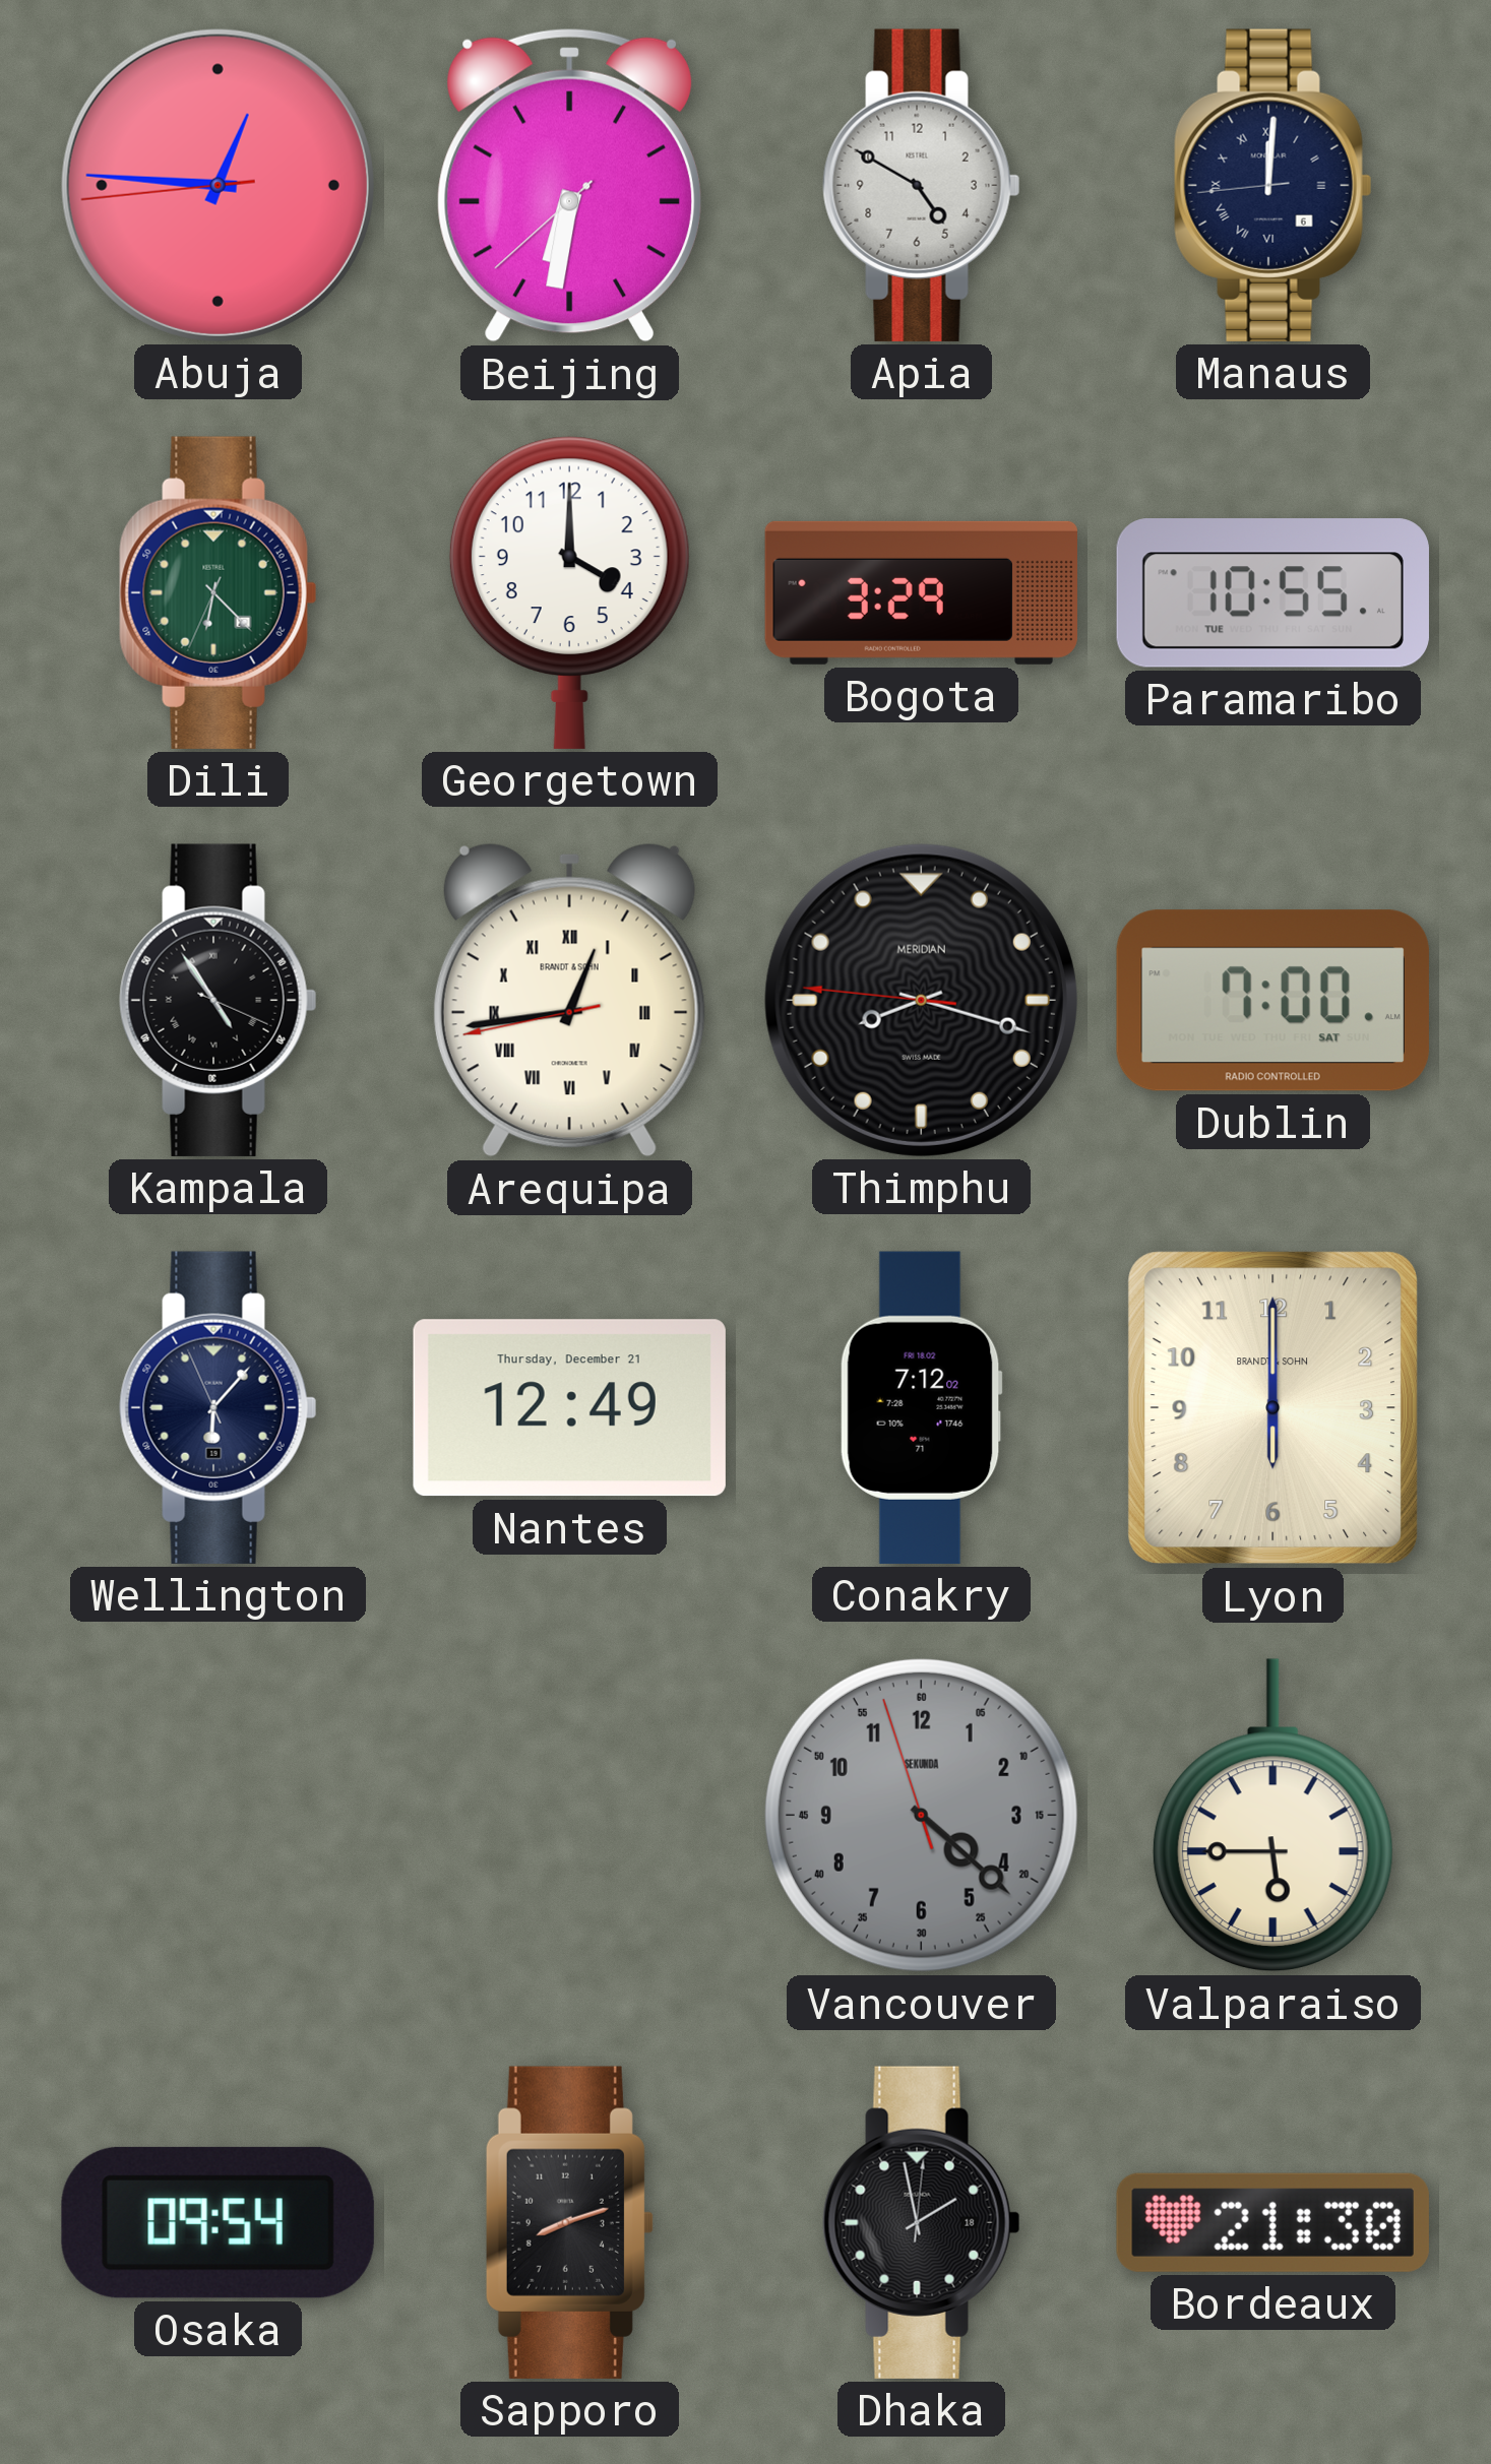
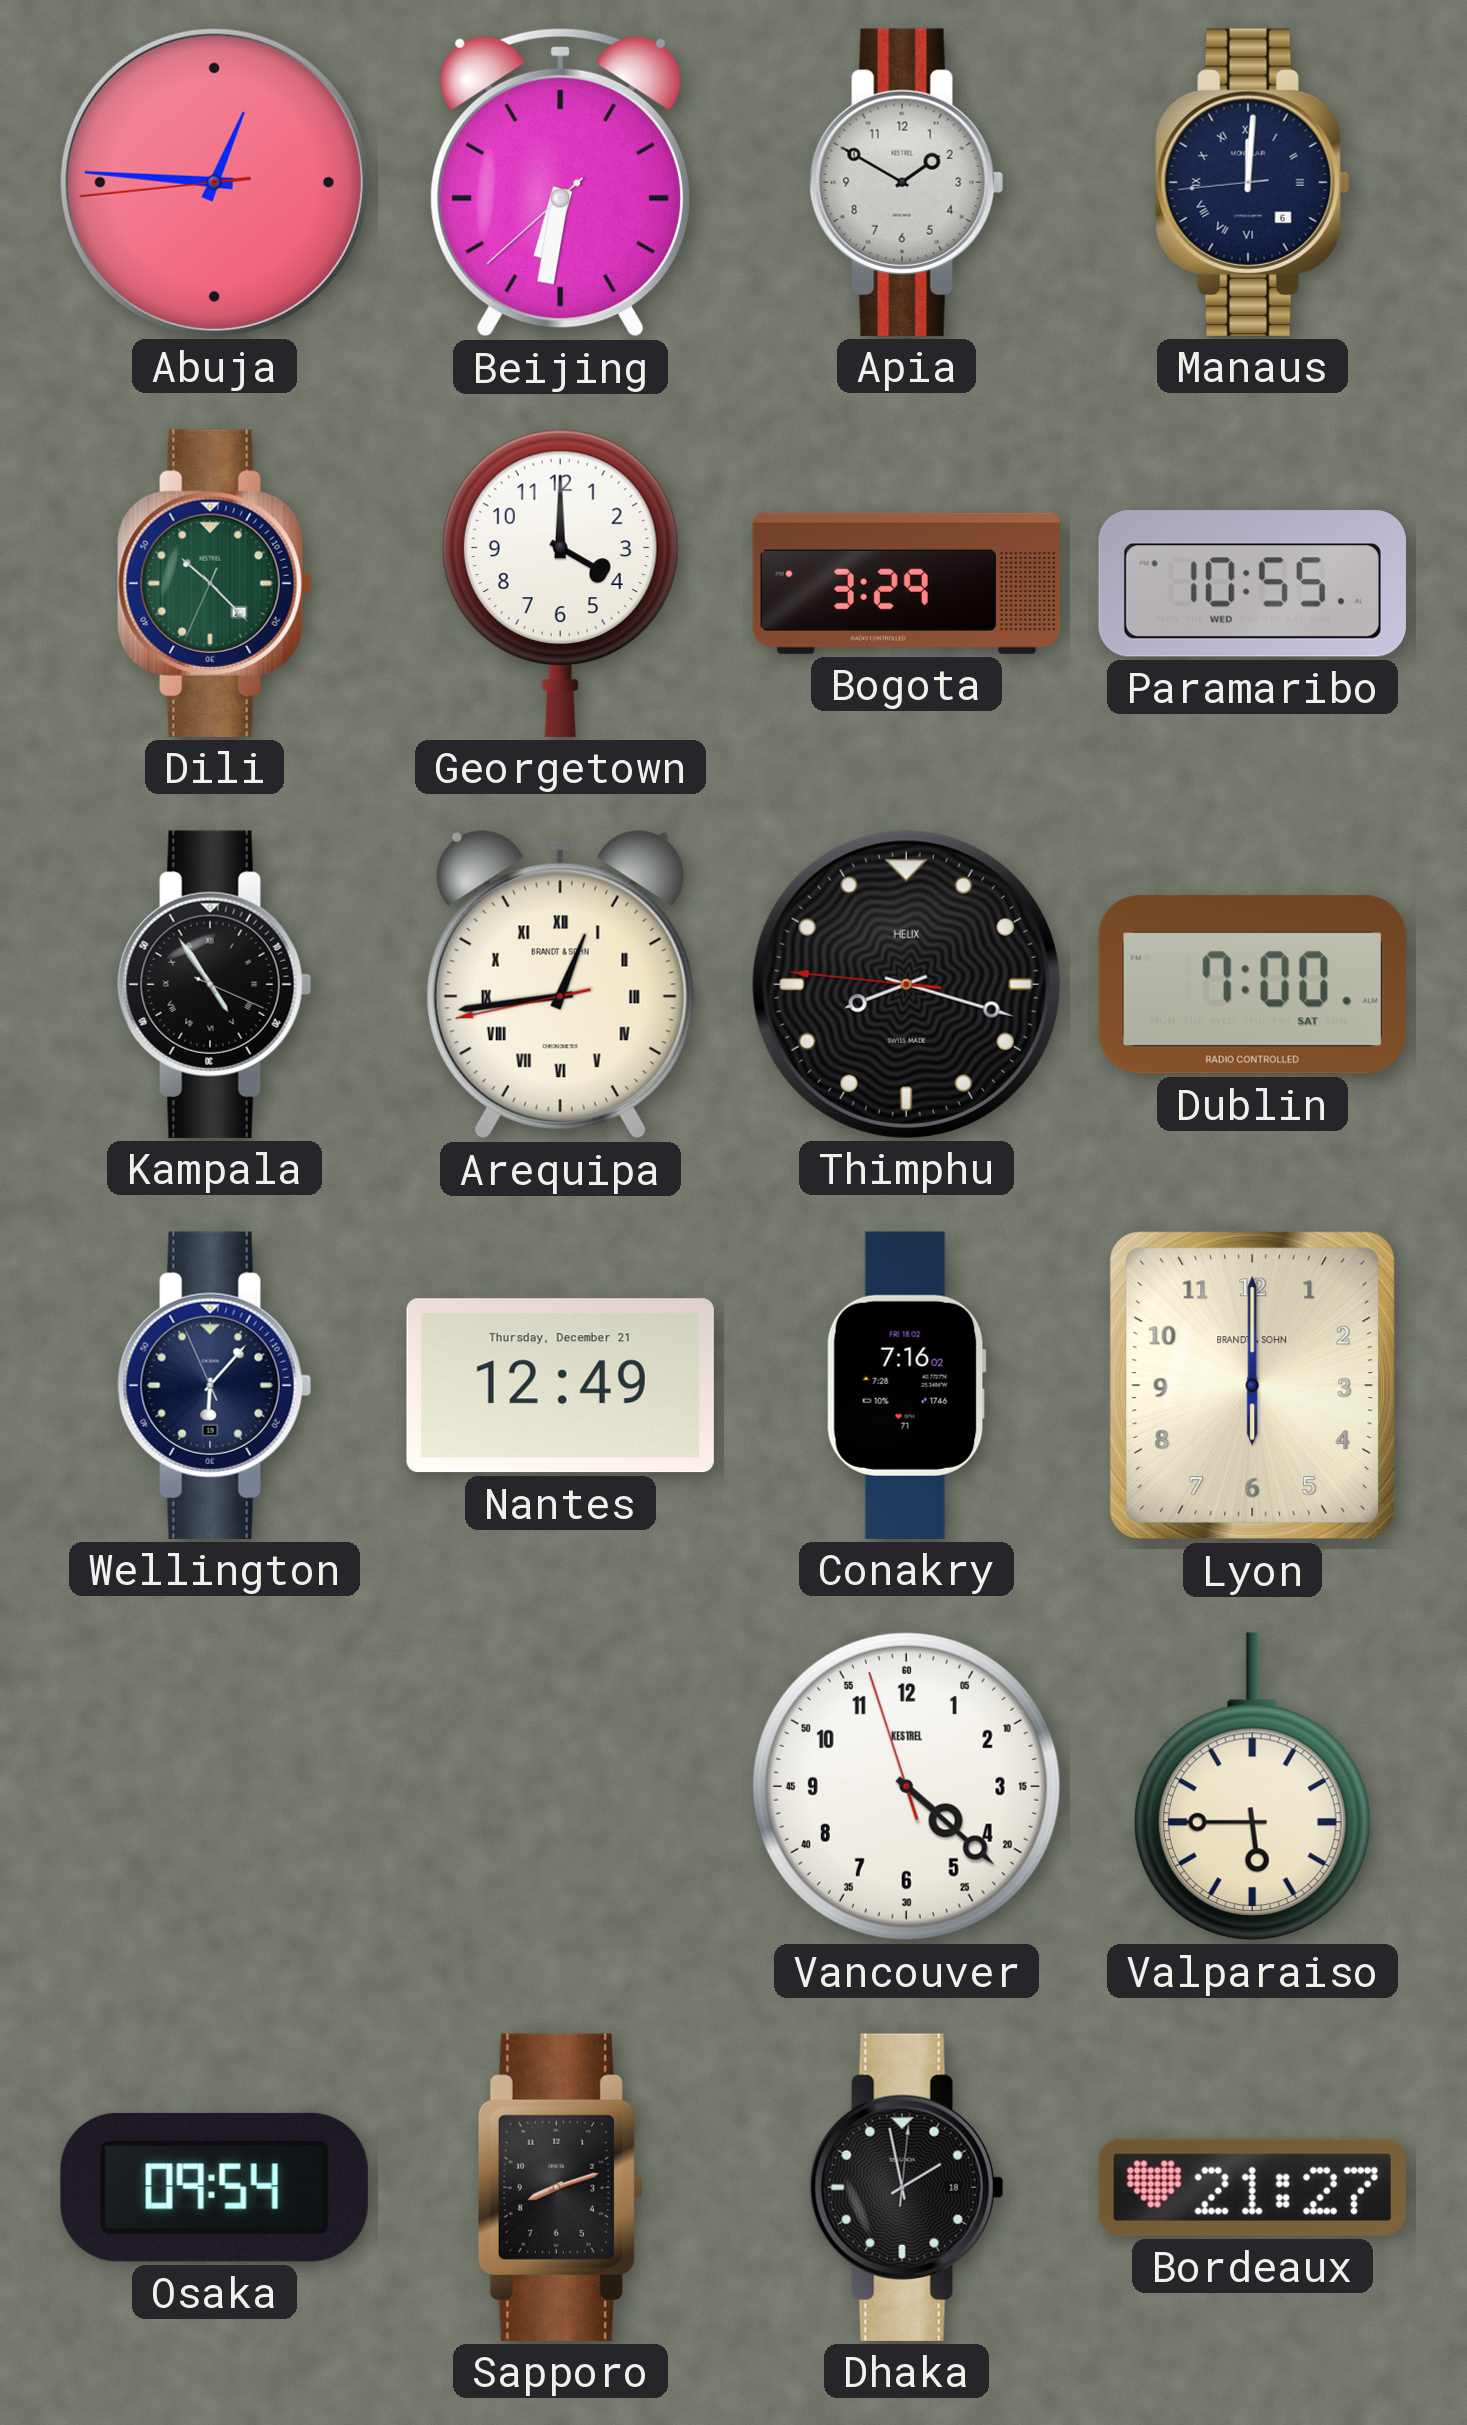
Apia: 4:50 -> 1:50 (907, 182)
Dili: 6:22 -> 10:22 (215, 583)
Paramaribo date: TUE -> WED (1252, 584)
Thimphu brand: MERIDIAN -> HELIX (906, 984)
Conakry: 7:12 -> 7:16 (906, 1385)
Vancouver dial: grey -> white (906, 1786)
Vancouver brand: SEKUNDA -> KESTREL (906, 1786)
Bordeaux: 21:30 -> 21:27 (1252, 2187)
